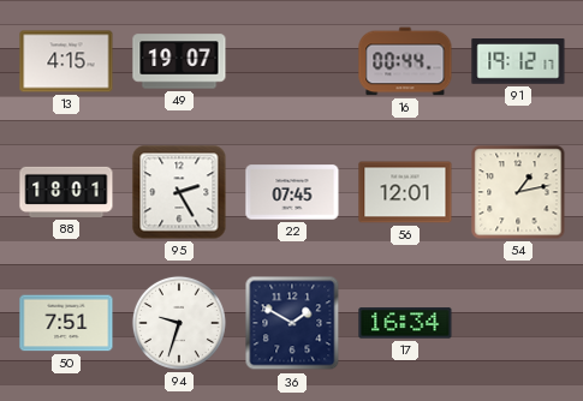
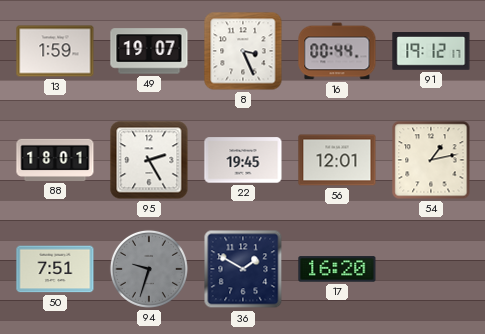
13: 4:15 -> 1:59 (55, 51)
8: none -> 3:26 (243, 51)
22: 07:45 -> 19:45 (243, 160)
94 dial: white -> grey (149, 269)
17: 16:34 -> 16:20 (337, 269)
